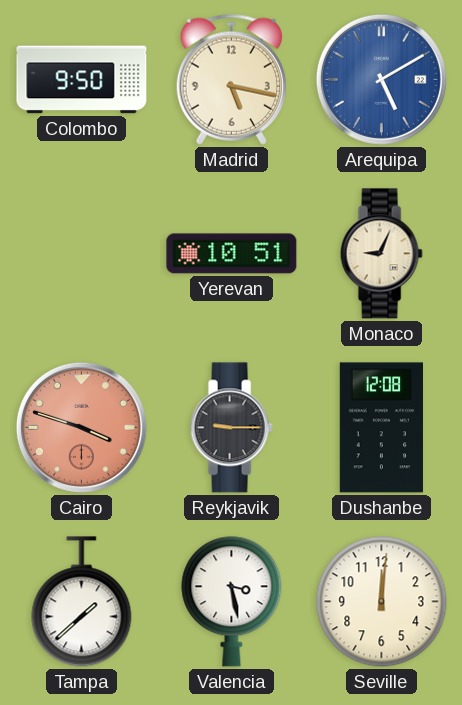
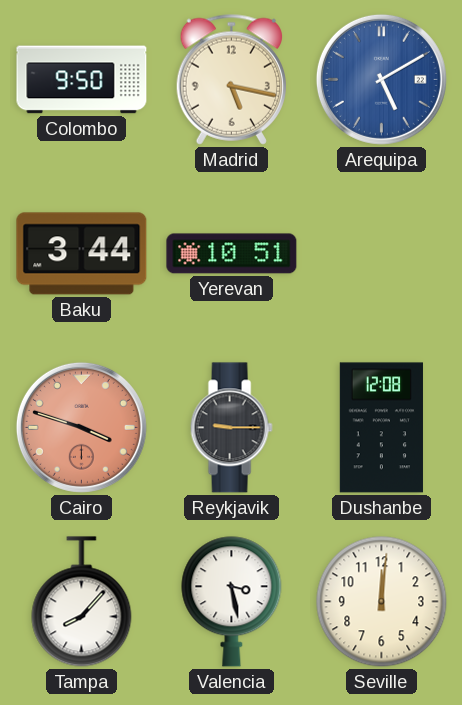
Baku: none -> 3:44 (82, 254)
Monaco: 9:04 -> none (381, 254)
Tampa: 1:38 -> 8:07 (82, 602)
